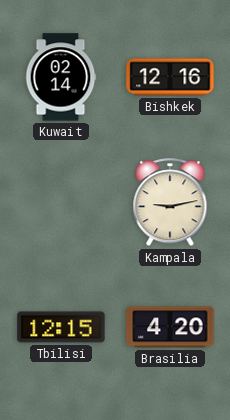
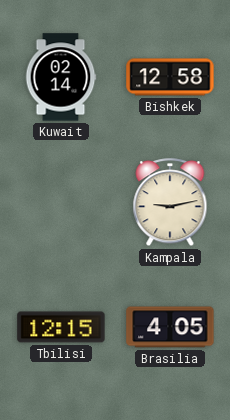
Bishkek: 12:16 -> 12:58 (170, 77)
Brasilia: 4:20 -> 4:05 (170, 327)
